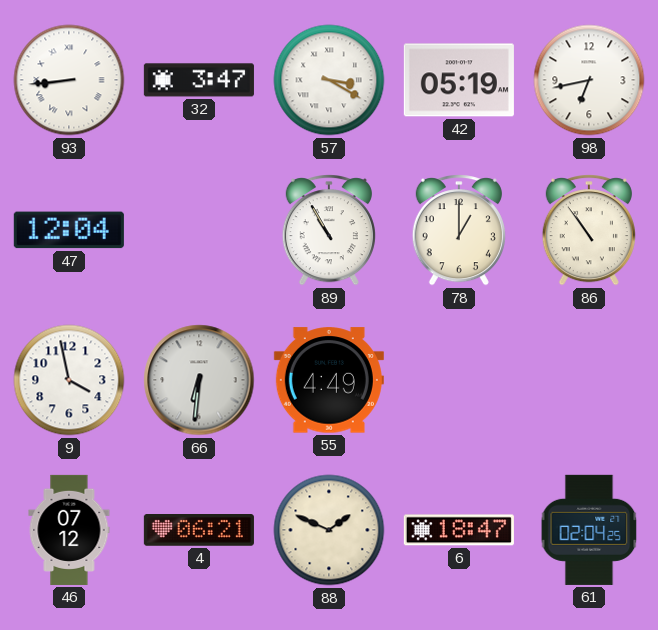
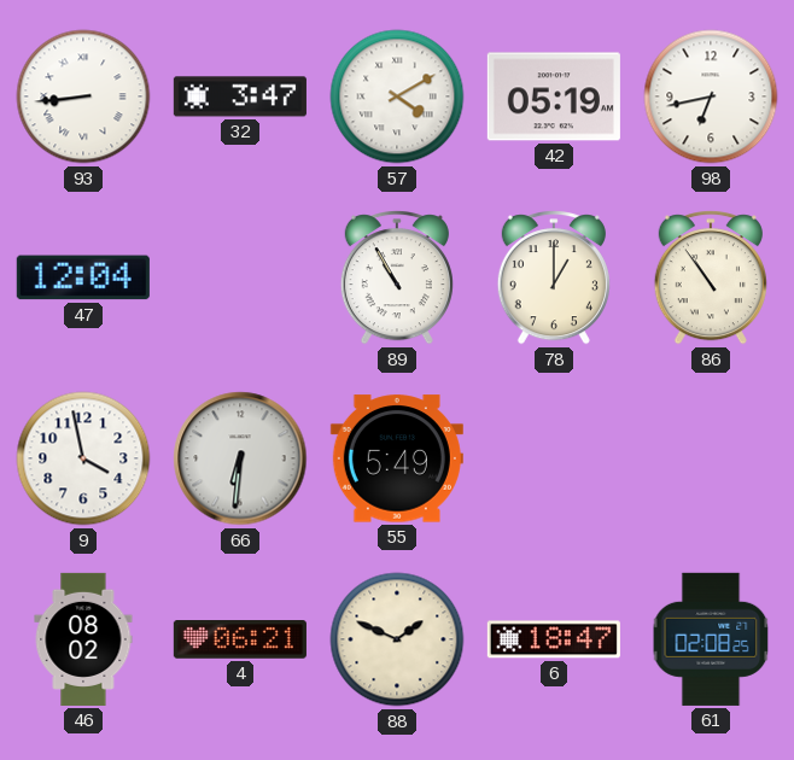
57: 3:20 -> 4:10 (397, 97)
55: 4:49 -> 5:49 (397, 458)
46: 07:12 -> 08:02 (83, 639)
61: 02:04 -> 02:08 (711, 639)
